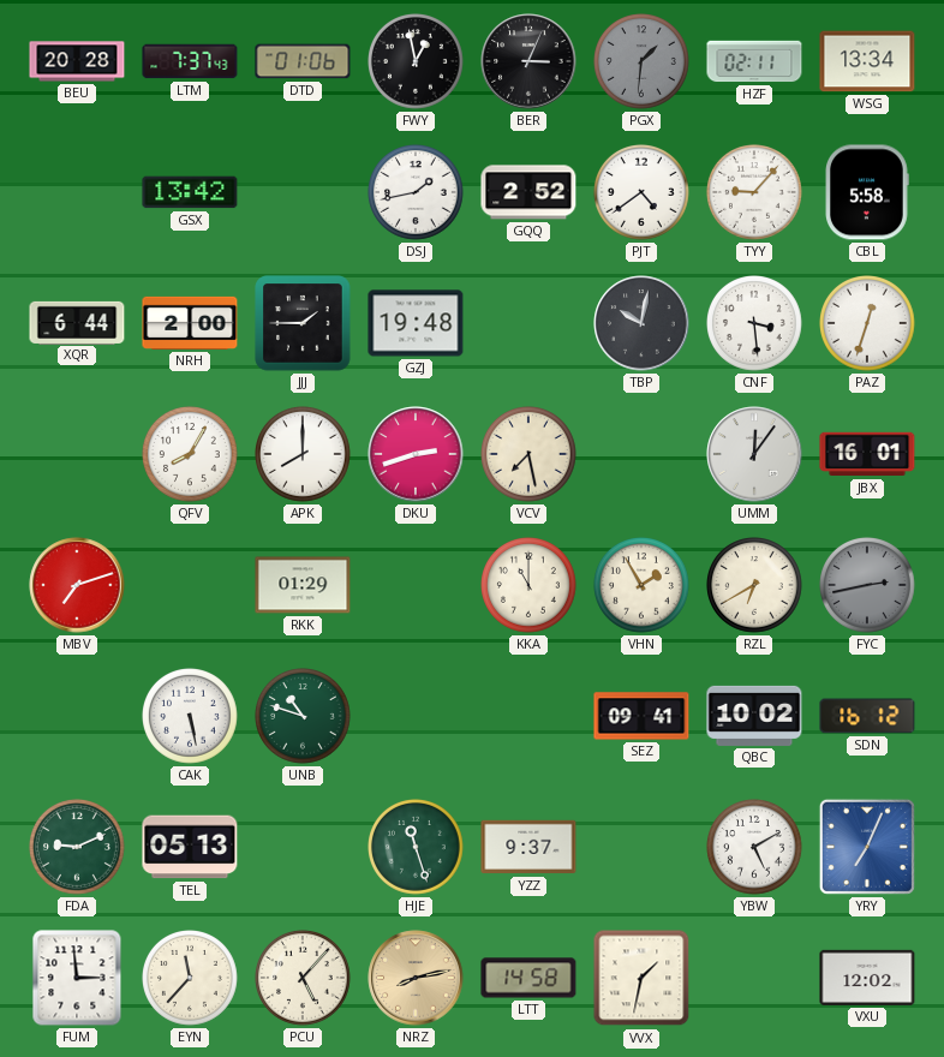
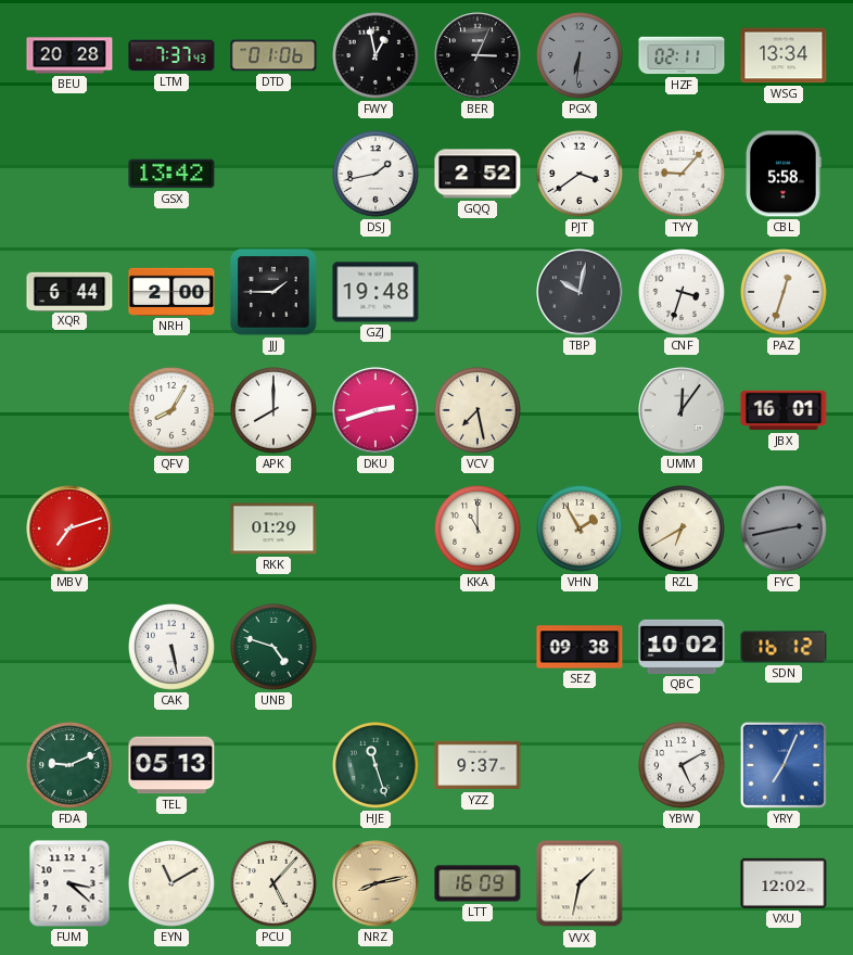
PGX: 1:31 -> 6:31 (581, 56)
PJT: 4:39 -> 3:39 (581, 175)
CNF: 3:29 -> 3:33 (683, 293)
UNB: 10:48 -> 4:48 (275, 648)
SEZ: 09:41 -> 09:38 (580, 647)
FUM: 2:59 -> 3:22 (69, 883)
EYN: 11:37 -> 11:10 (173, 884)
LTT: 14:58 -> 16:09 (478, 883)
